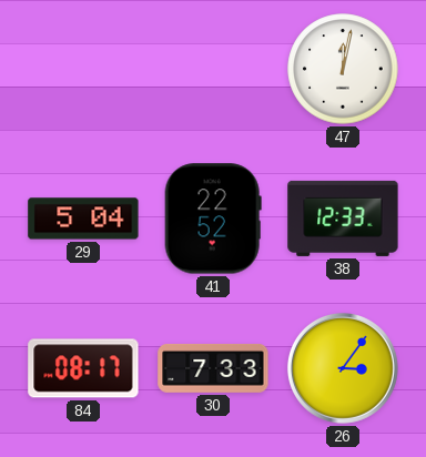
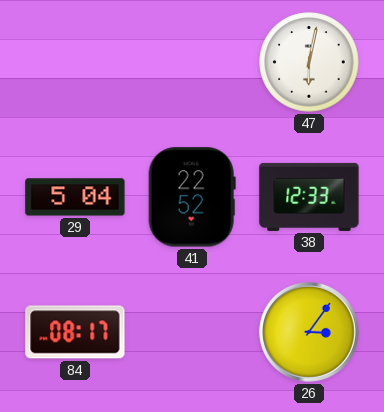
47: 12:02 -> 6:02 (309, 62)
30: 7:33 -> none (213, 368)
